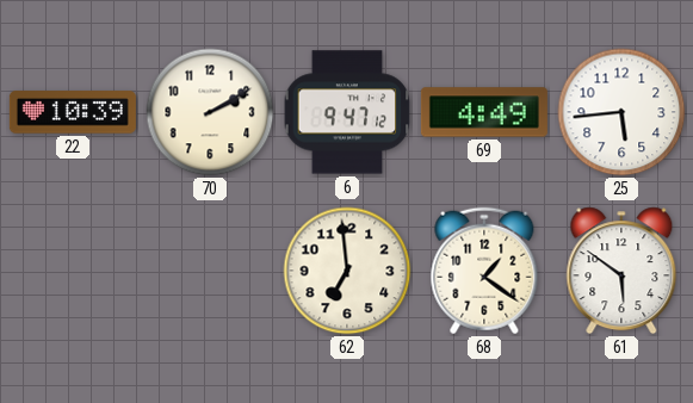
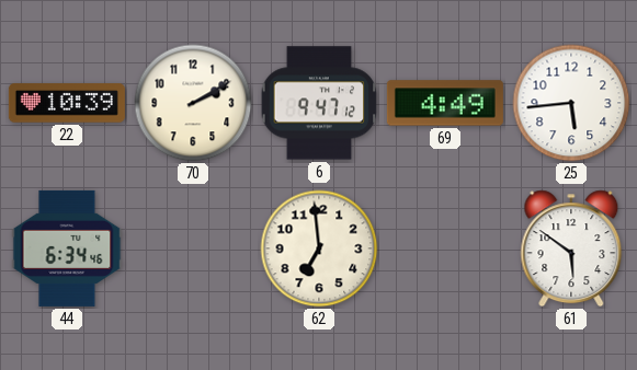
44: none -> 6:34 (67, 248)
68: 1:21 -> none (484, 271)
